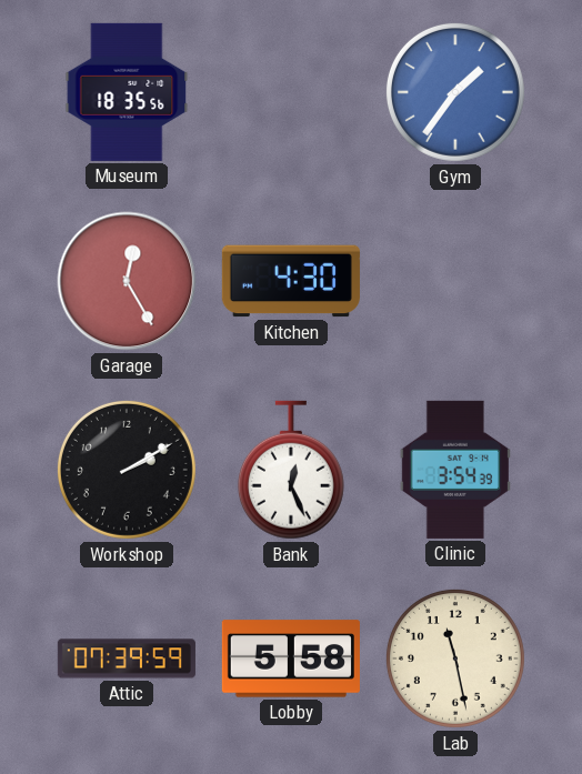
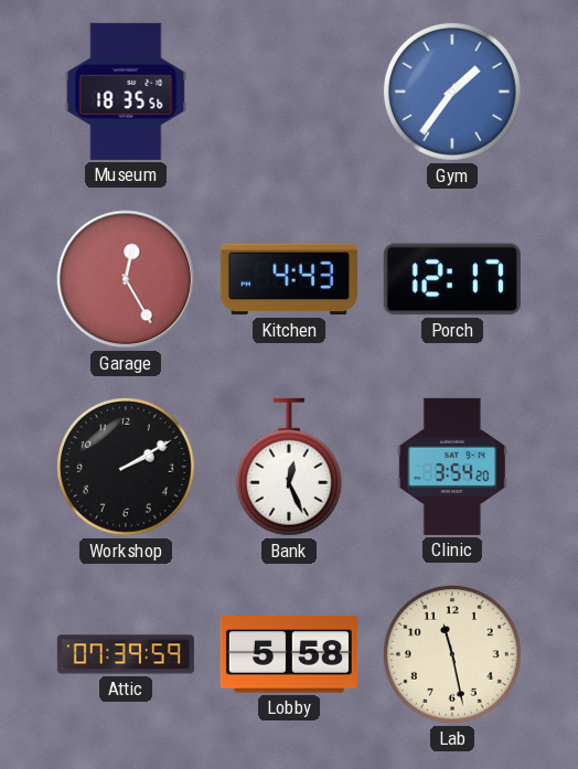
Kitchen: 4:30 -> 4:43 (289, 279)
Porch: none -> 12:17 (452, 279)
Clinic: 3:54:39 -> 3:54:20 (452, 467)
